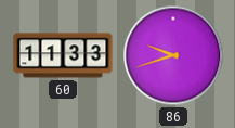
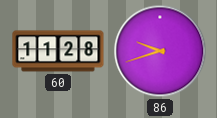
60: 11:33 -> 11:28 (58, 51)
